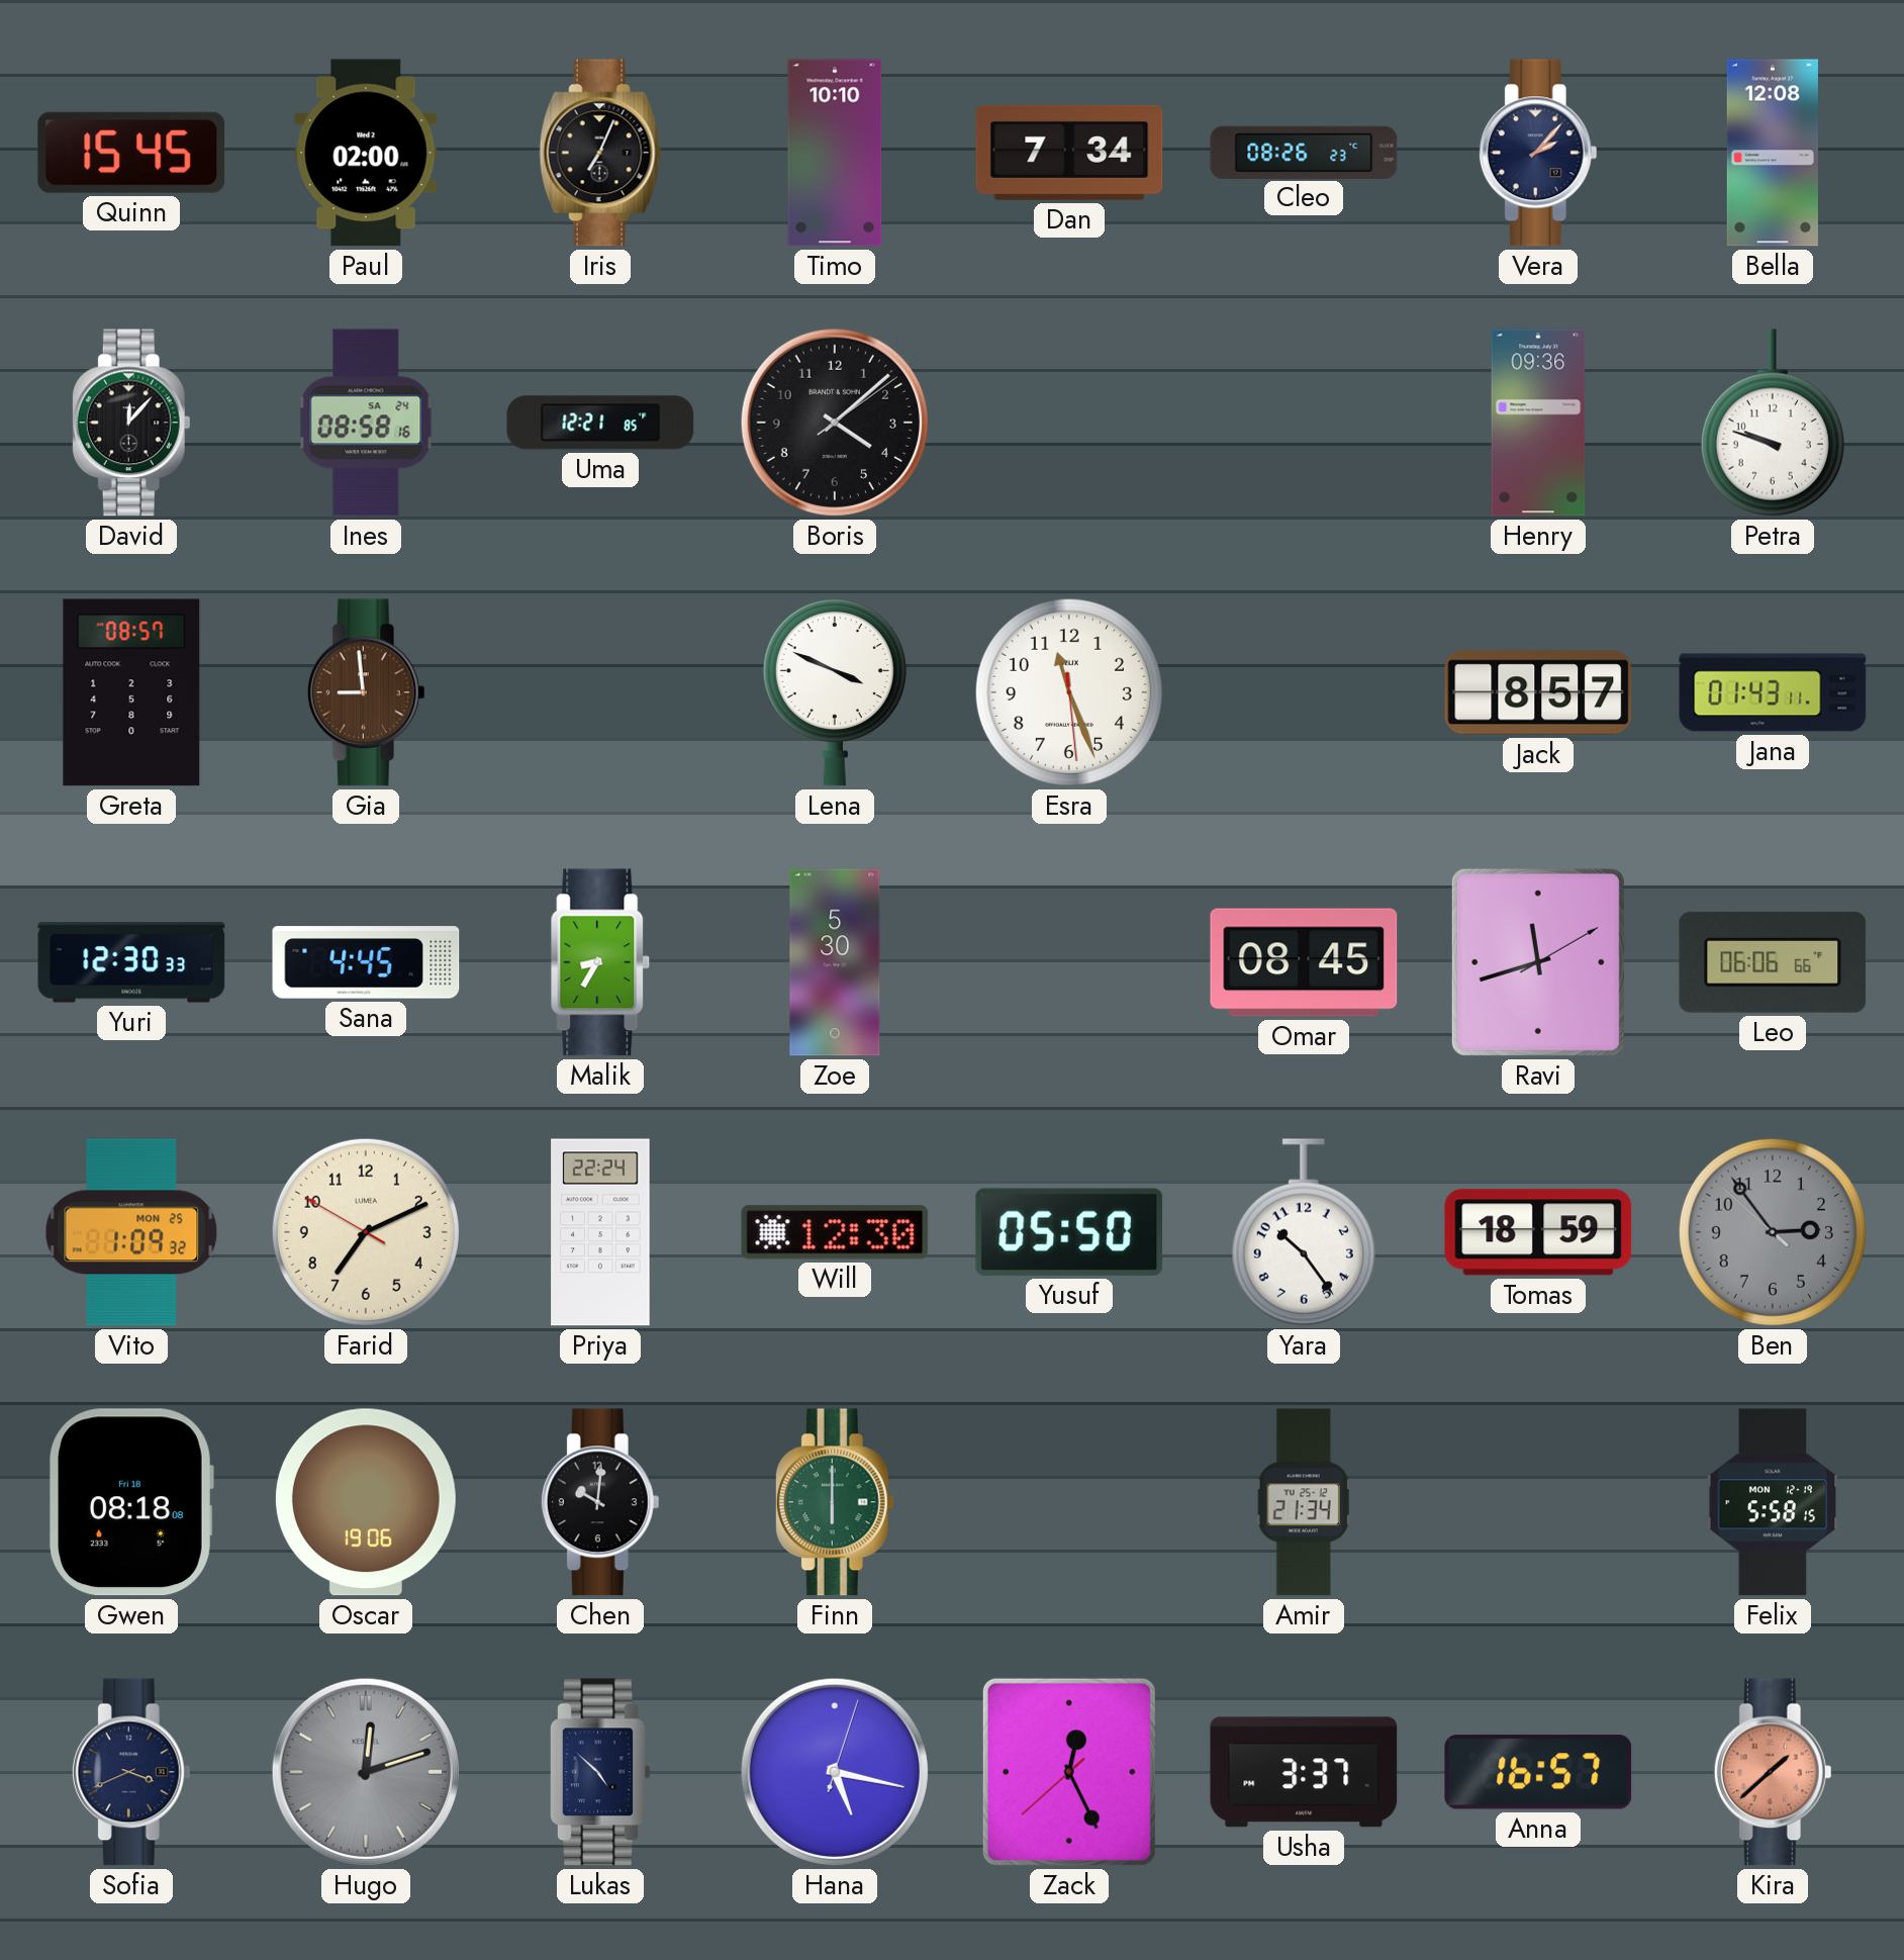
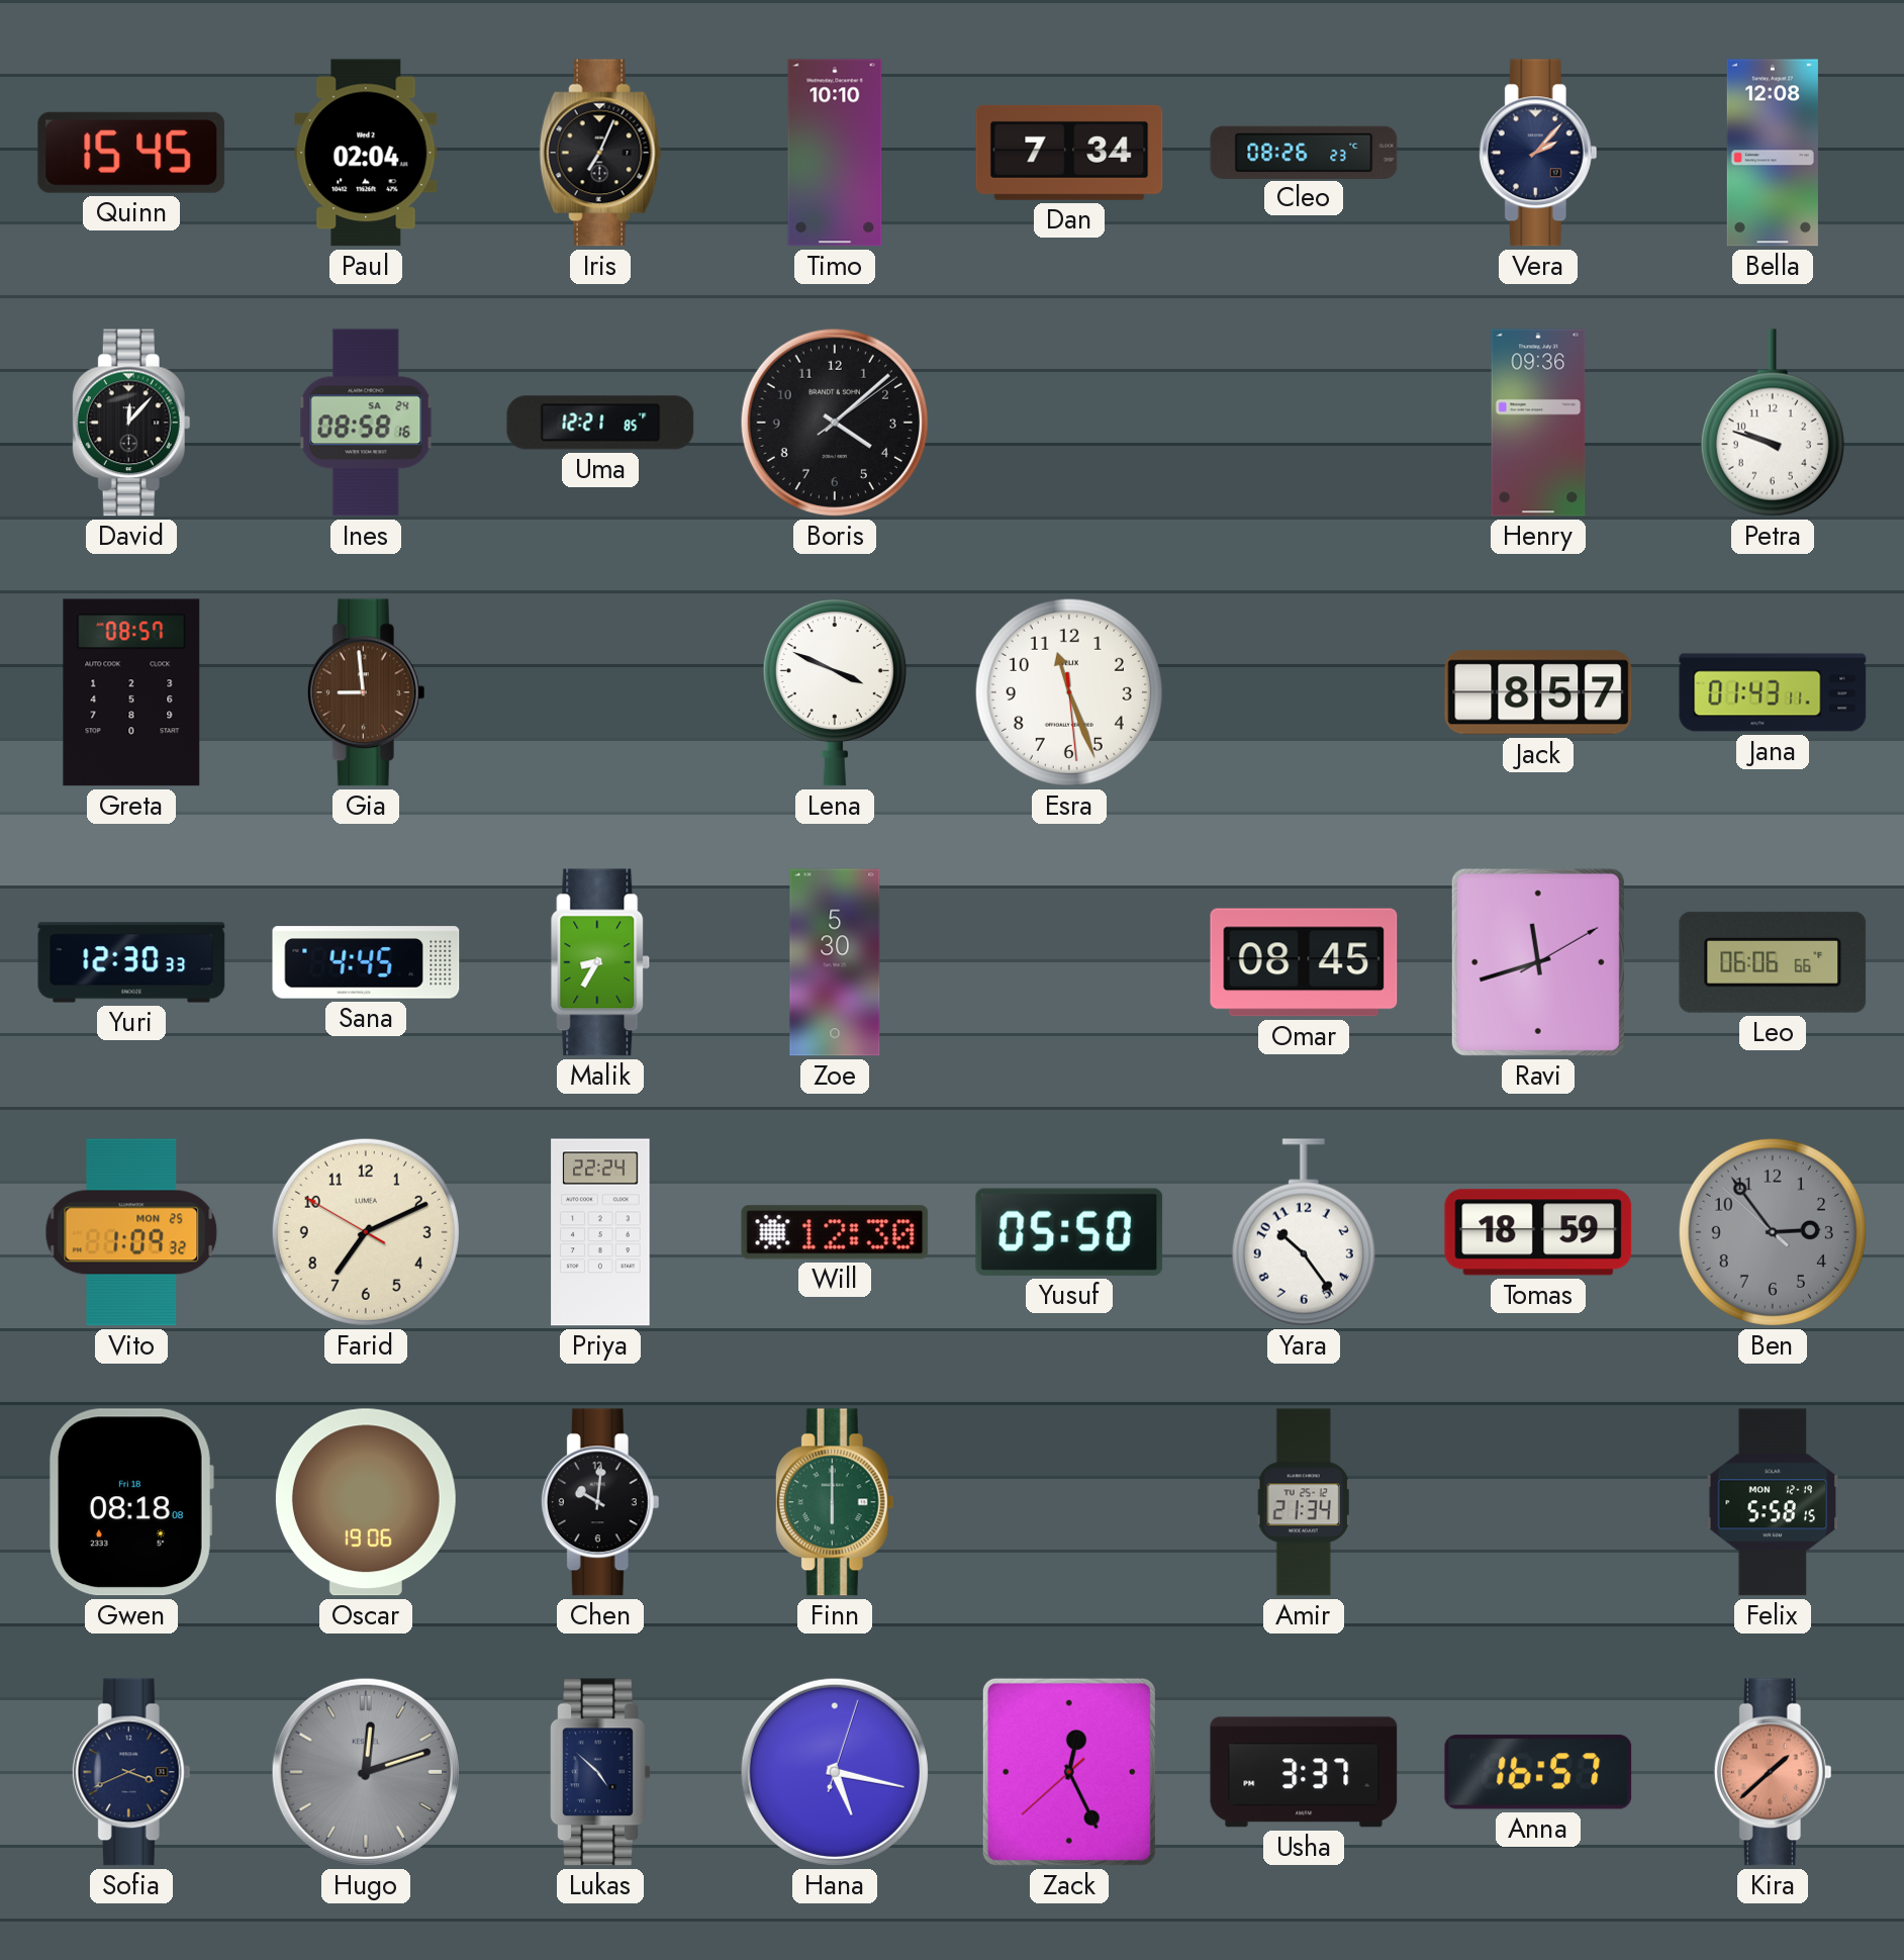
Paul: 02:00 -> 02:04 (366, 153)
